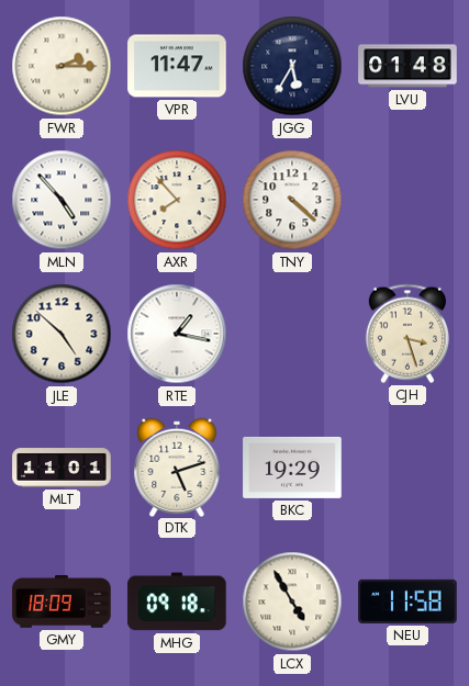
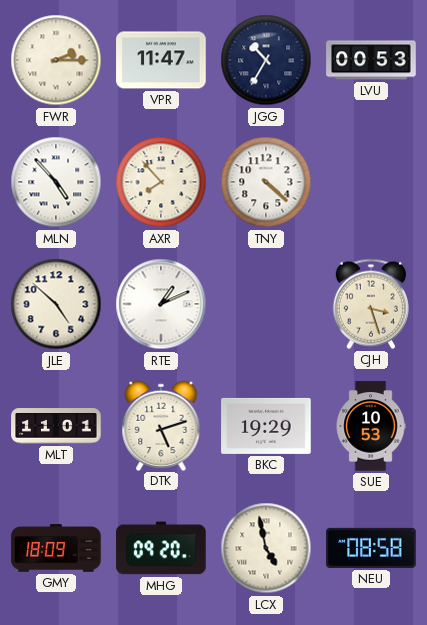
JGG: 5:35 -> 10:35 (266, 60)
LVU: 01:48 -> 00:53 (371, 60)
RTE: 1:17 -> 1:11 (161, 304)
SUE: none -> 10:53 (371, 426)
MHG: 09:18 -> 09:20 (161, 548)
LCX: 4:55 -> 4:58 (266, 548)
NEU: 11:58 -> 08:58 (371, 548)
